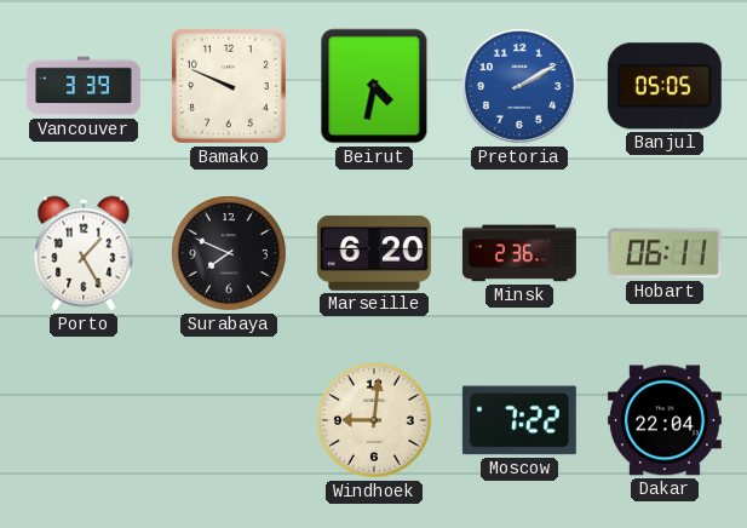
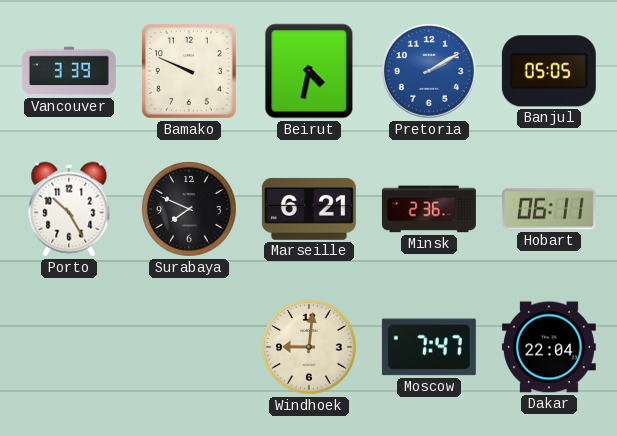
Porto: 1:25 -> 10:25 (69, 209)
Marseille: 6:20 -> 6:21 (309, 209)
Moscow: 7:22 -> 7:47 (429, 347)
